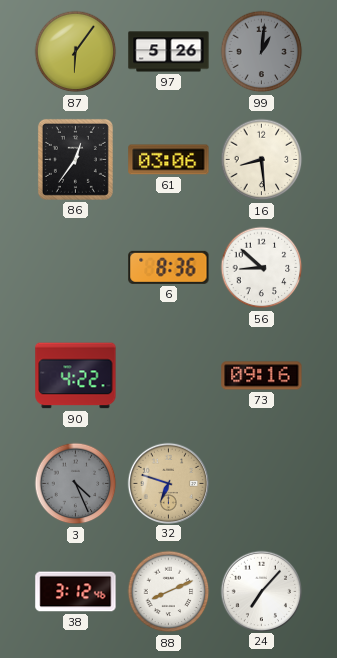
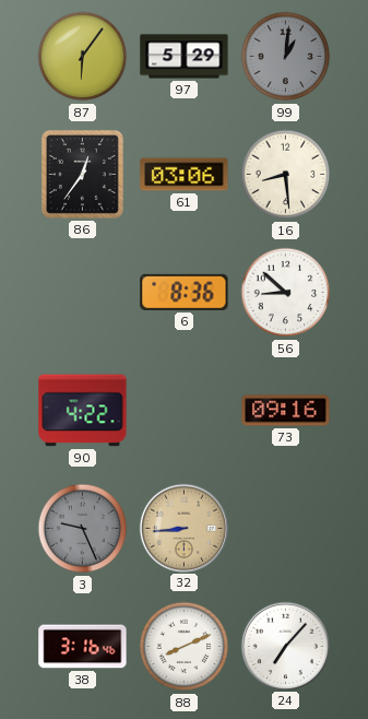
97: 5:26 -> 5:29 (185, 57)
3: 4:26 -> 9:26 (83, 529)
32: 6:48 -> 8:44 (183, 528)
38: 3:12 -> 3:16 (83, 647)
